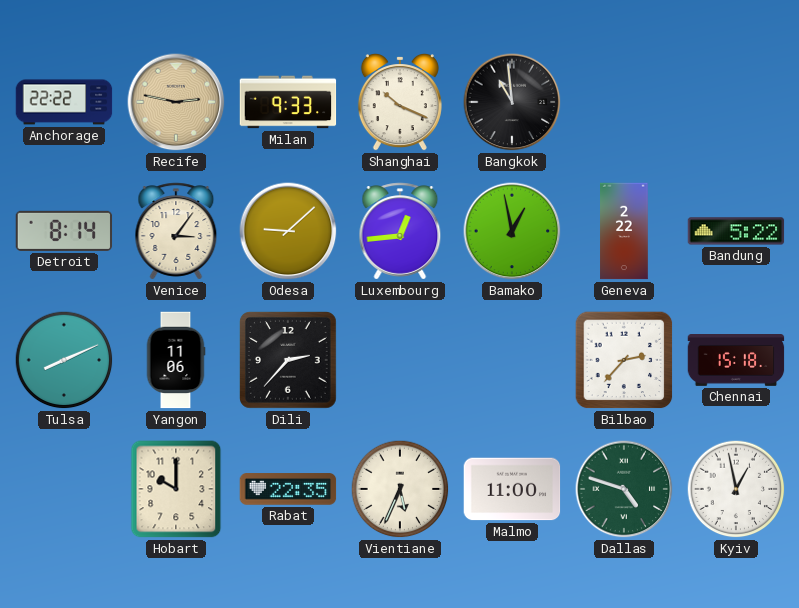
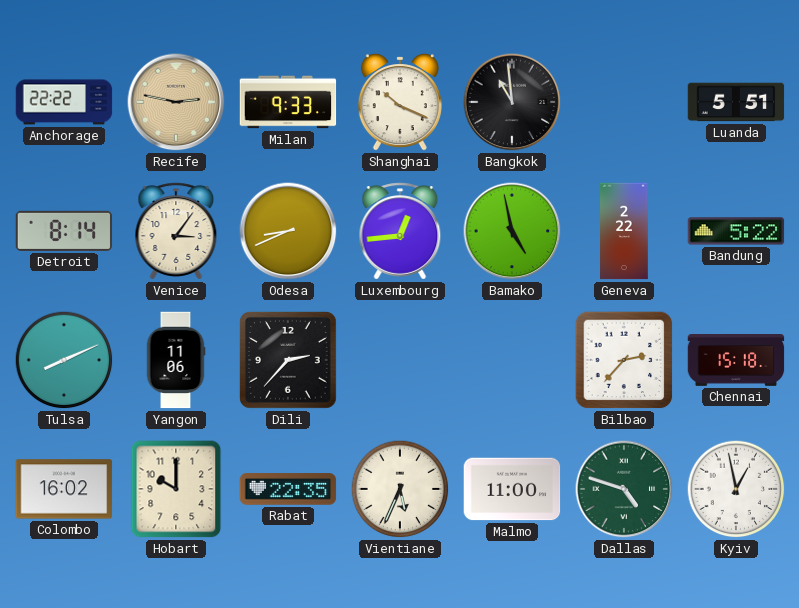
Luanda: none -> 5:51 (736, 102)
Odesa: 9:08 -> 8:41 (288, 231)
Bamako: 12:58 -> 4:58 (512, 231)
Colombo: none -> 16:02 (64, 489)
